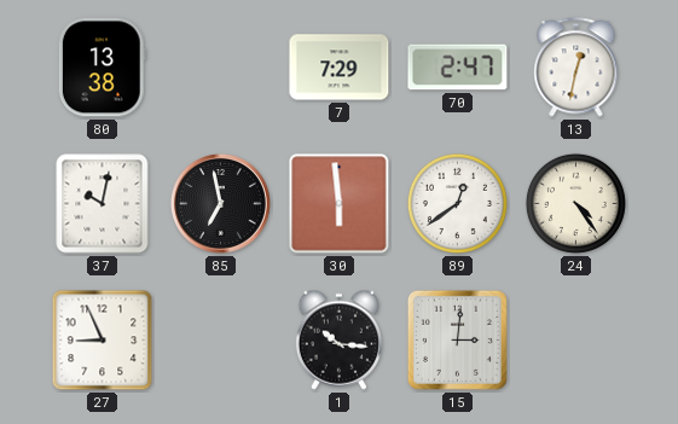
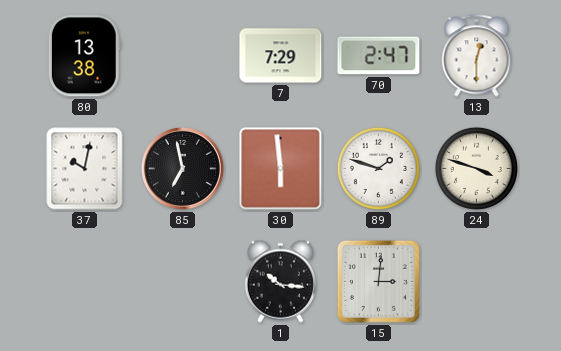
13: 12:32 -> 12:30 (477, 56)
89: 12:39 -> 1:48 (378, 168)
24: 4:24 -> 3:48 (476, 168)
27: 8:56 -> none (103, 341)
